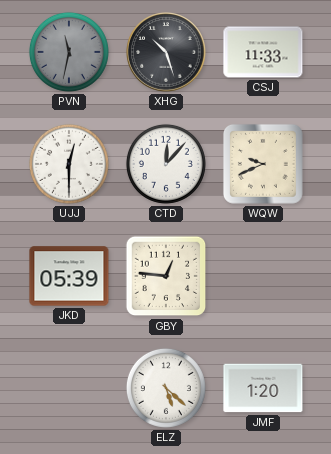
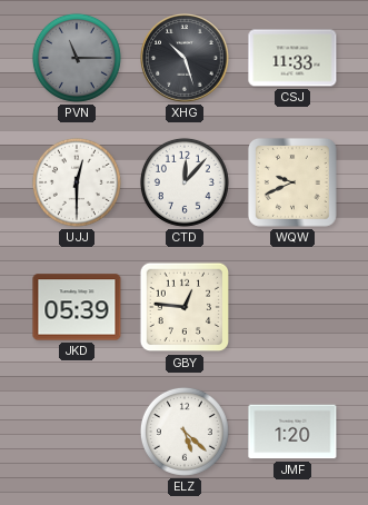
PVN: 11:32 -> 11:15 (77, 58)
